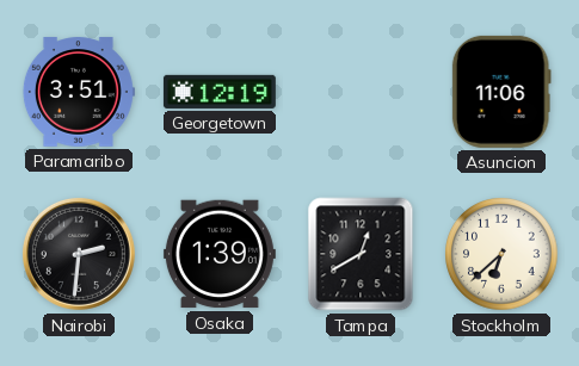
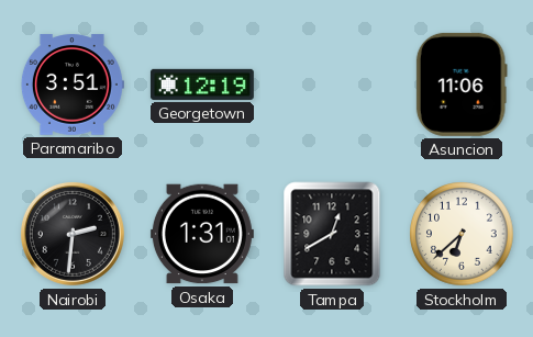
Osaka: 1:39 -> 1:31 (202, 234)
